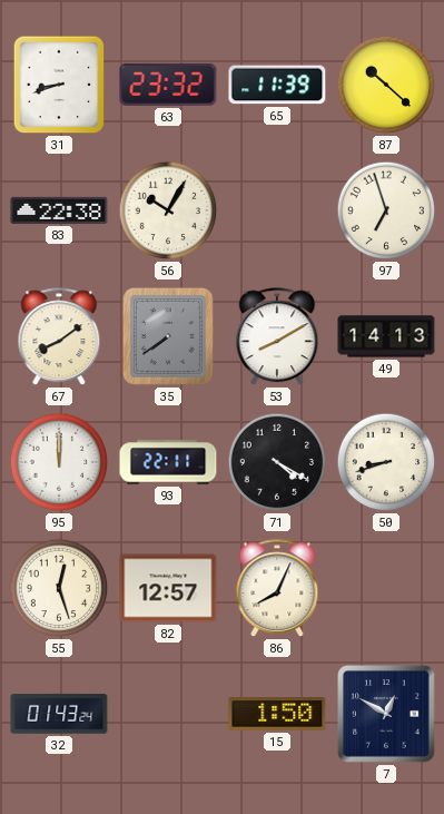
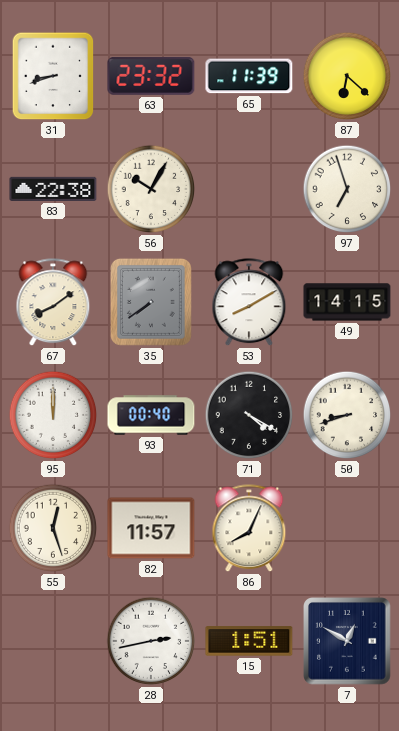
87: 10:22 -> 6:22 (347, 76)
49: 14:13 -> 14:15 (347, 302)
93: 22:11 -> 00:40 (151, 415)
82: 12:57 -> 11:57 (151, 528)
32: 01:43 -> none (59, 714)
28: none -> 2:43 (151, 641)
15: 1:50 -> 1:51 (249, 641)
